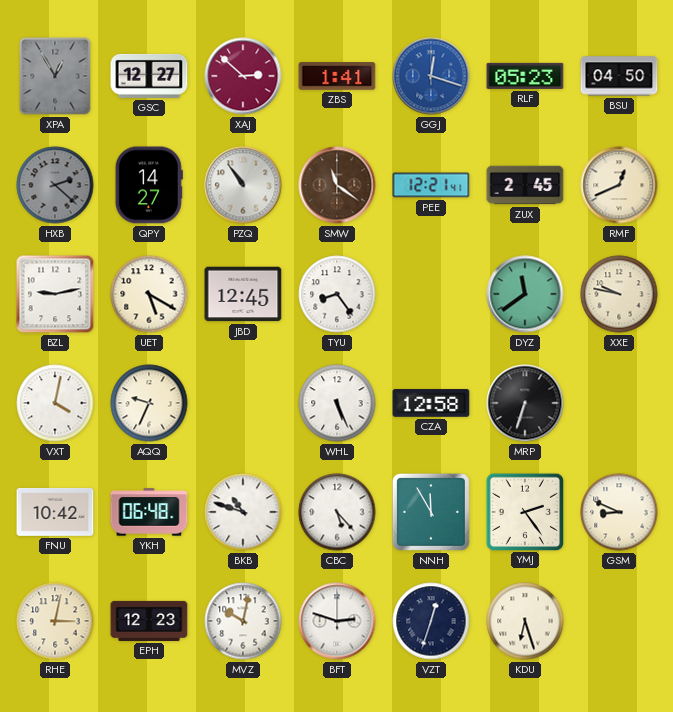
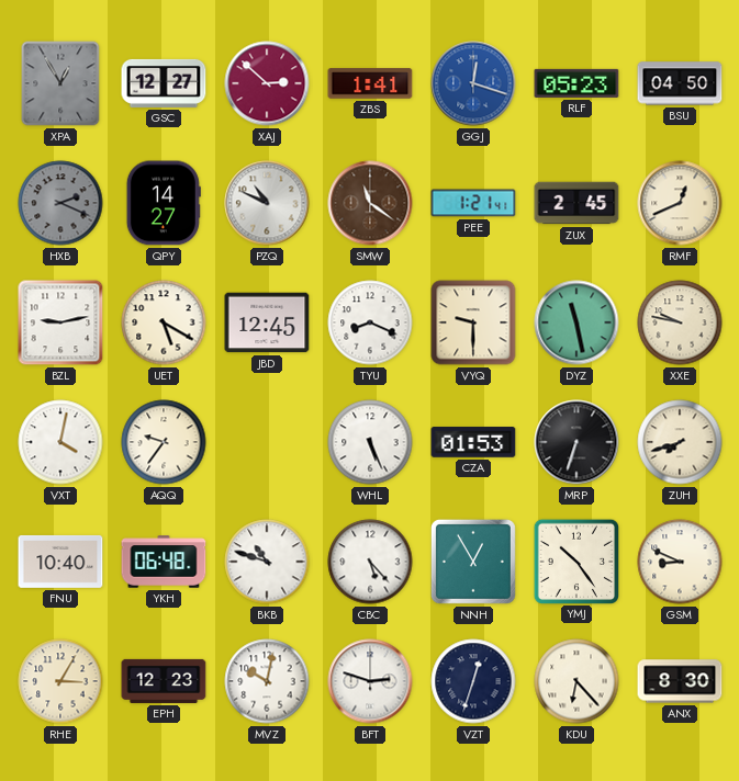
HXB: 2:22 -> 2:19 (60, 203)
PZQ: 10:54 -> 10:49 (267, 203)
PEE: 12:21 -> 1:21 (473, 203)
TYU: 8:24 -> 8:19 (370, 322)
VYQ: none -> 9:30 (473, 322)
DYZ: 11:39 -> 11:28 (576, 322)
AQQ: 9:34 -> 9:36 (164, 442)
CZA: 12:58 -> 01:53 (473, 442)
ZUH: none -> 7:42 (680, 442)
FNU: 10:42 -> 10:40 (60, 562)
NNH: 11:55 -> 12:55 (473, 562)
YMJ: 2:24 -> 10:24 (575, 561)
RHE: 3:02 -> 3:05 (60, 681)
KDU: 6:27 -> 6:23 (576, 681)
ANX: none -> 8:30 (680, 681)
